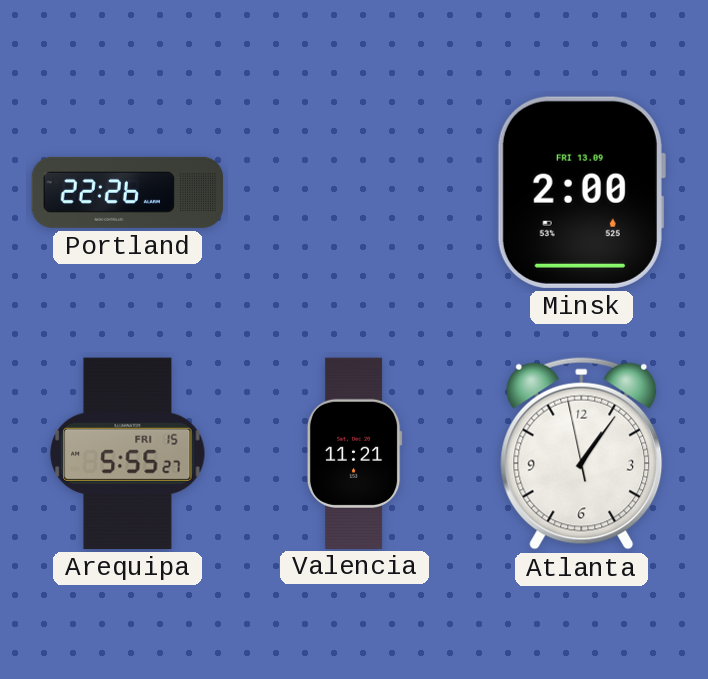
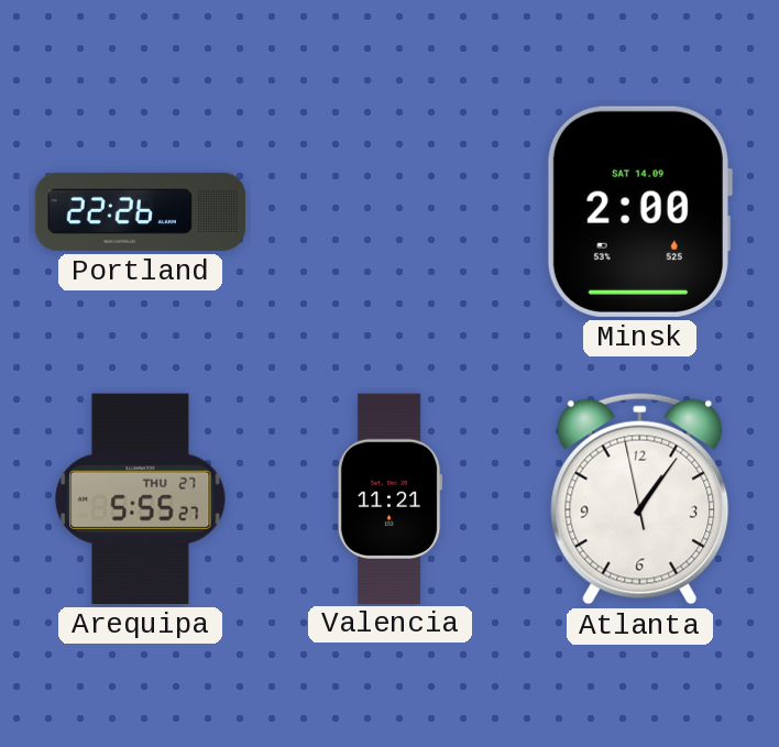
Minsk date: FRI 13.09 -> SAT 14.09 (639, 211)
Arequipa date: FRI 15 -> THU 27 (141, 498)
